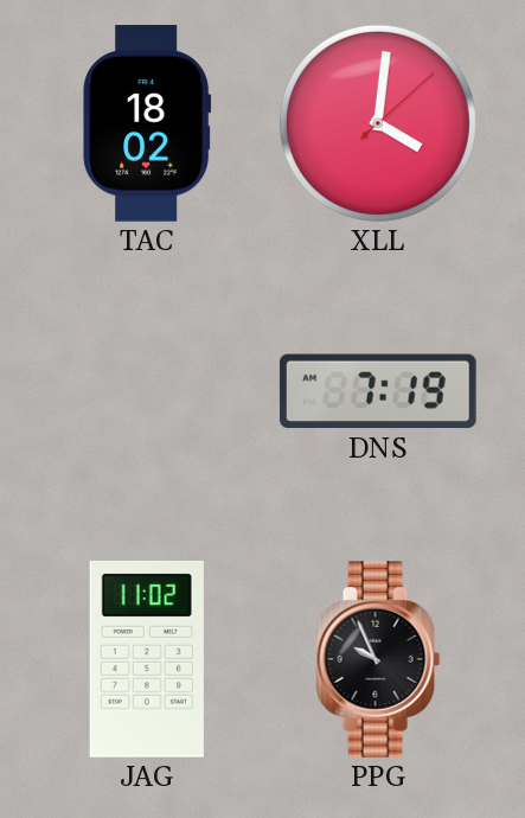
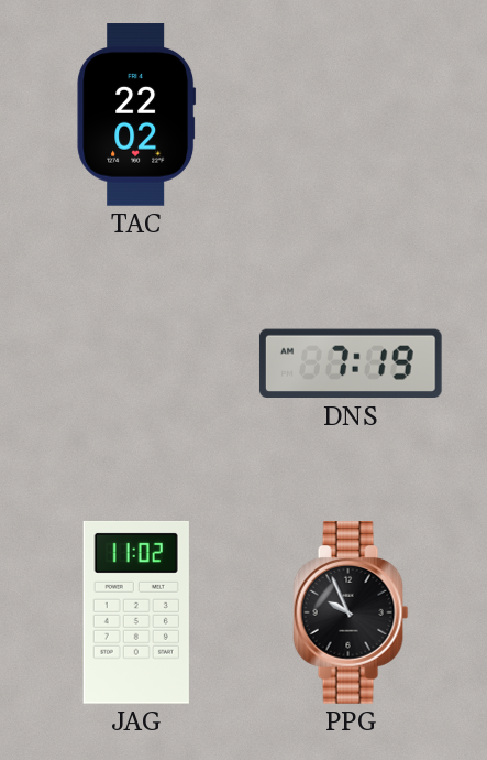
TAC: 18:02 -> 22:02 (136, 115)
XLL: 4:01 -> none (378, 123)
